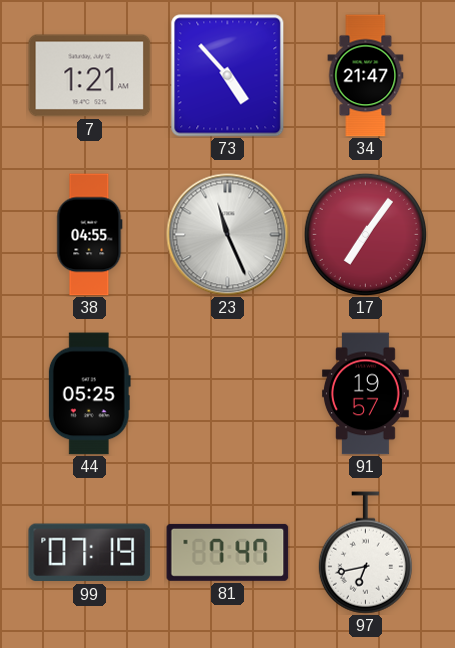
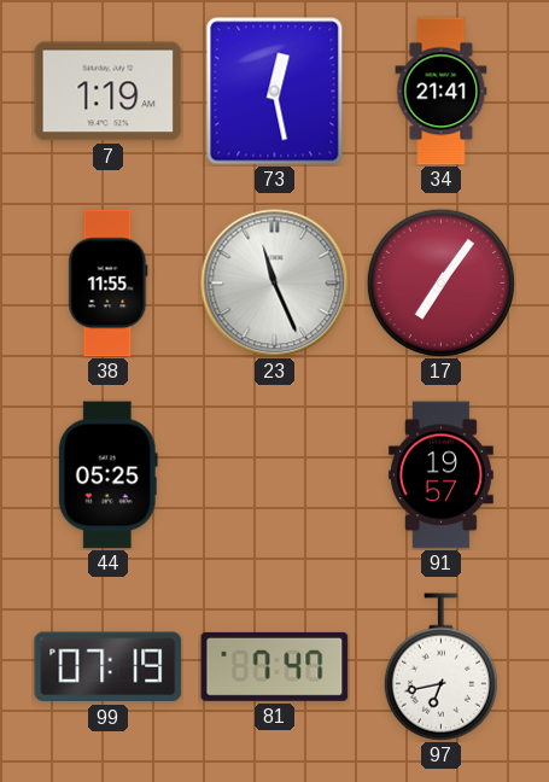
7: 1:21 -> 1:19 (109, 92)
73: 4:53 -> 12:28 (275, 92)
34: 21:47 -> 21:41 (442, 92)
38: 04:55 -> 11:55 (109, 284)
